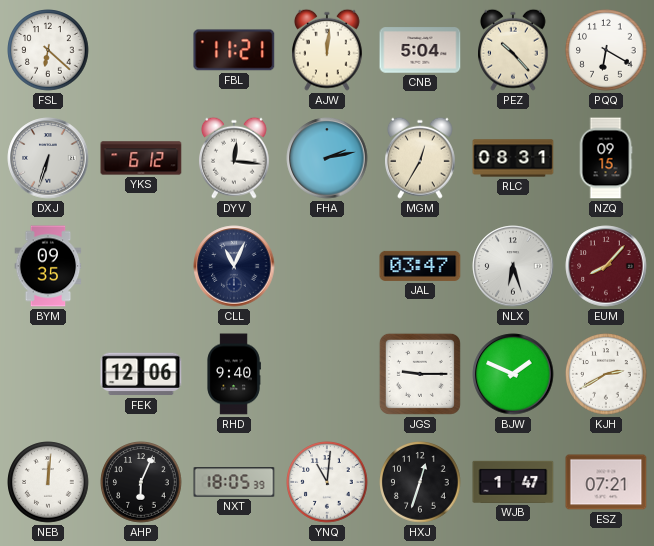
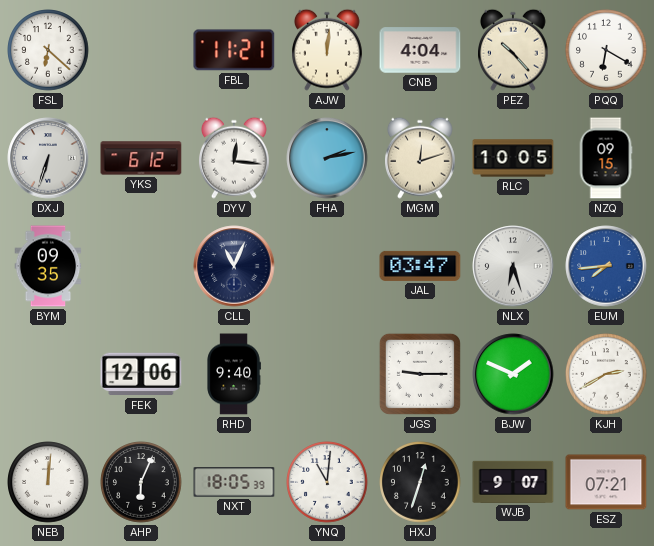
CNB: 5:04 -> 4:04 (420, 50)
MGM: 12:35 -> 12:12 (421, 158)
RLC: 08:31 -> 10:05 (513, 158)
EUM: 8:07 -> 7:44 (606, 266)
EUM dial: burgundy -> blue (606, 266)
WJB: 1:47 -> 9:07 (513, 482)
